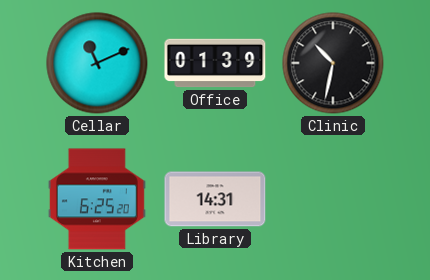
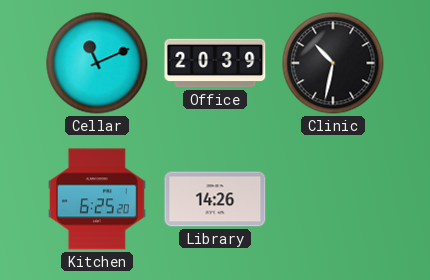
Office: 01:39 -> 20:39 (215, 63)
Library: 14:31 -> 14:26 (215, 199)
